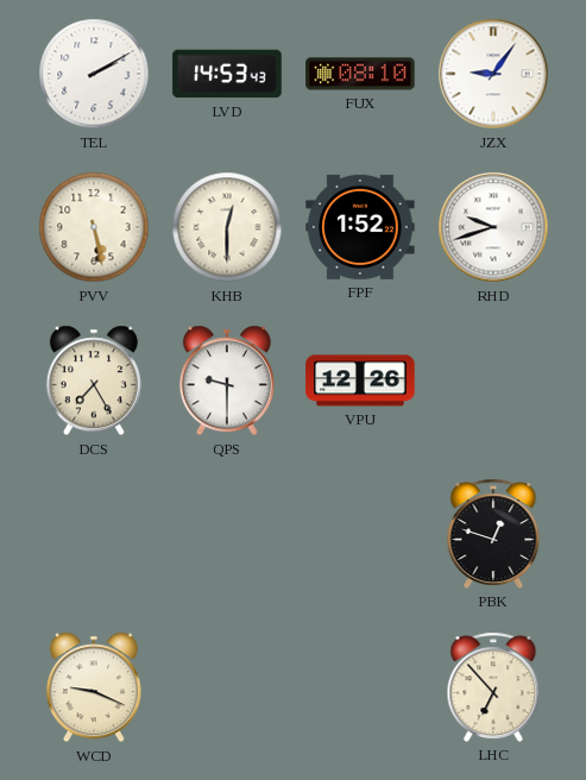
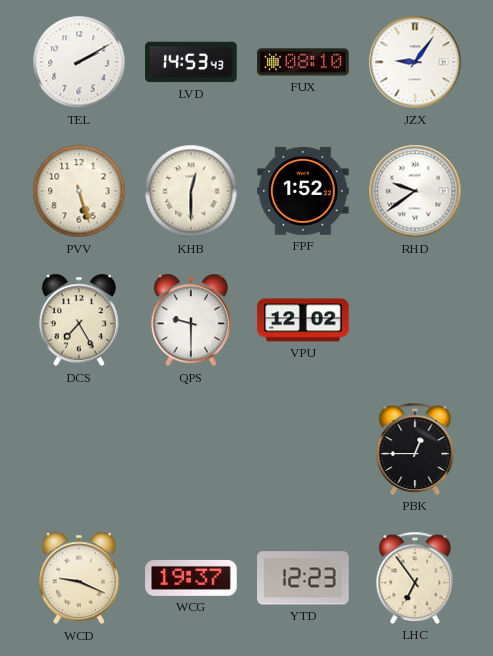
PVV: 5:28 -> 5:27 (79, 191)
RHD: 9:42 -> 9:39 (415, 191)
VPU: 12:26 -> 12:02 (303, 320)
PBK: 12:48 -> 12:45 (415, 449)
WCG: none -> 19:37 (191, 578)
YTD: none -> 12:23 (303, 578)
LHC: 6:53 -> 6:54 (415, 578)
